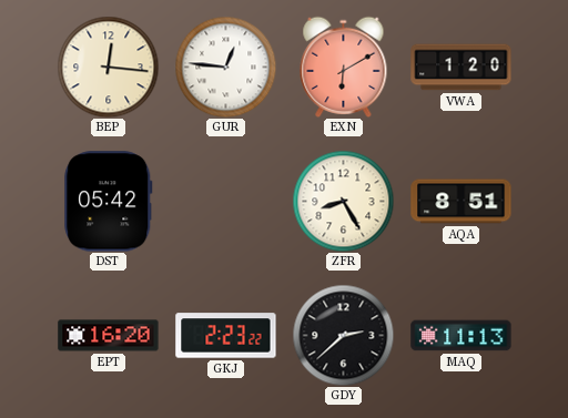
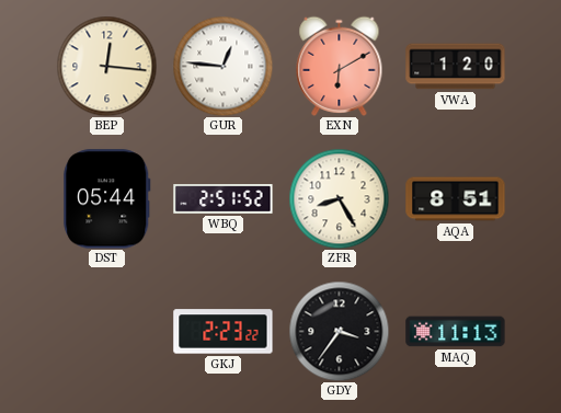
DST: 05:42 -> 05:44 (107, 199)
WBQ: none -> 2:51 (224, 199)
EPT: 16:20 -> none (109, 336)
GDY: 2:38 -> 3:36 (339, 331)
